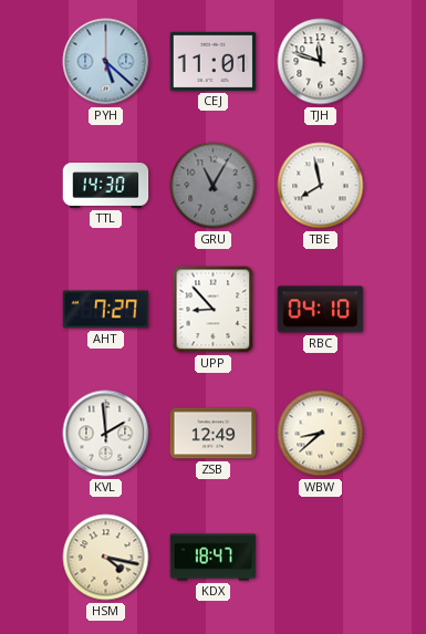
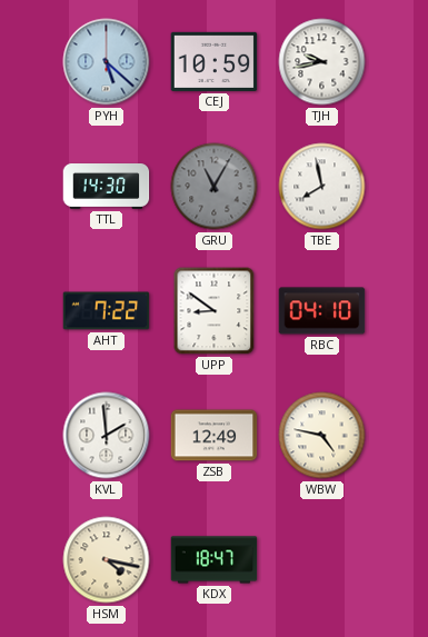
CEJ: 11:01 -> 10:59 (215, 61)
TJH: 11:48 -> 9:43 (322, 62)
AHT: 7:27 -> 7:22 (107, 311)
UPP: 8:53 -> 8:51 (215, 311)
WBW: 8:38 -> 4:47 (322, 436)
